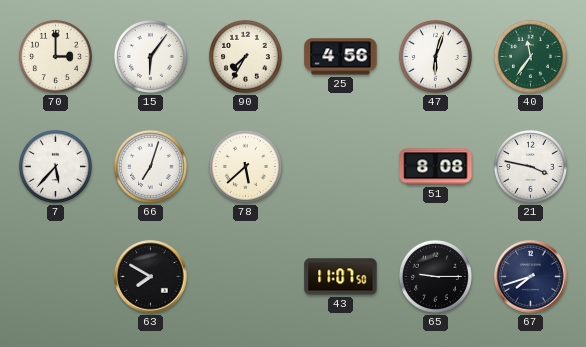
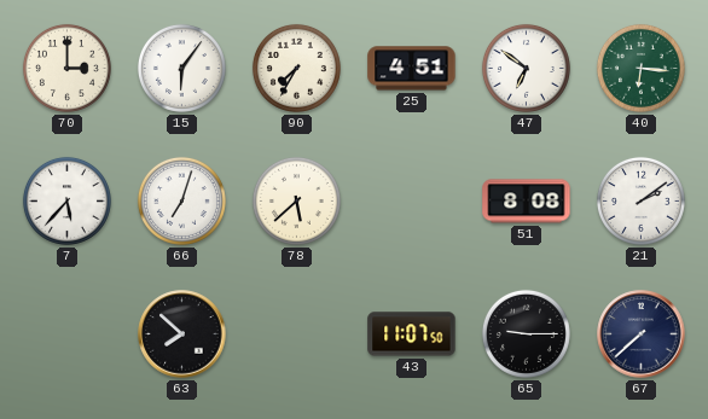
25: 4:56 -> 4:51 (412, 69)
47: 6:03 -> 6:51 (526, 68)
40: 11:36 -> 6:16 (640, 68)
21: 3:47 -> 2:09 (640, 200)
63: 7:50 -> 7:52 (182, 334)
67: 7:42 -> 7:38 (642, 334)
